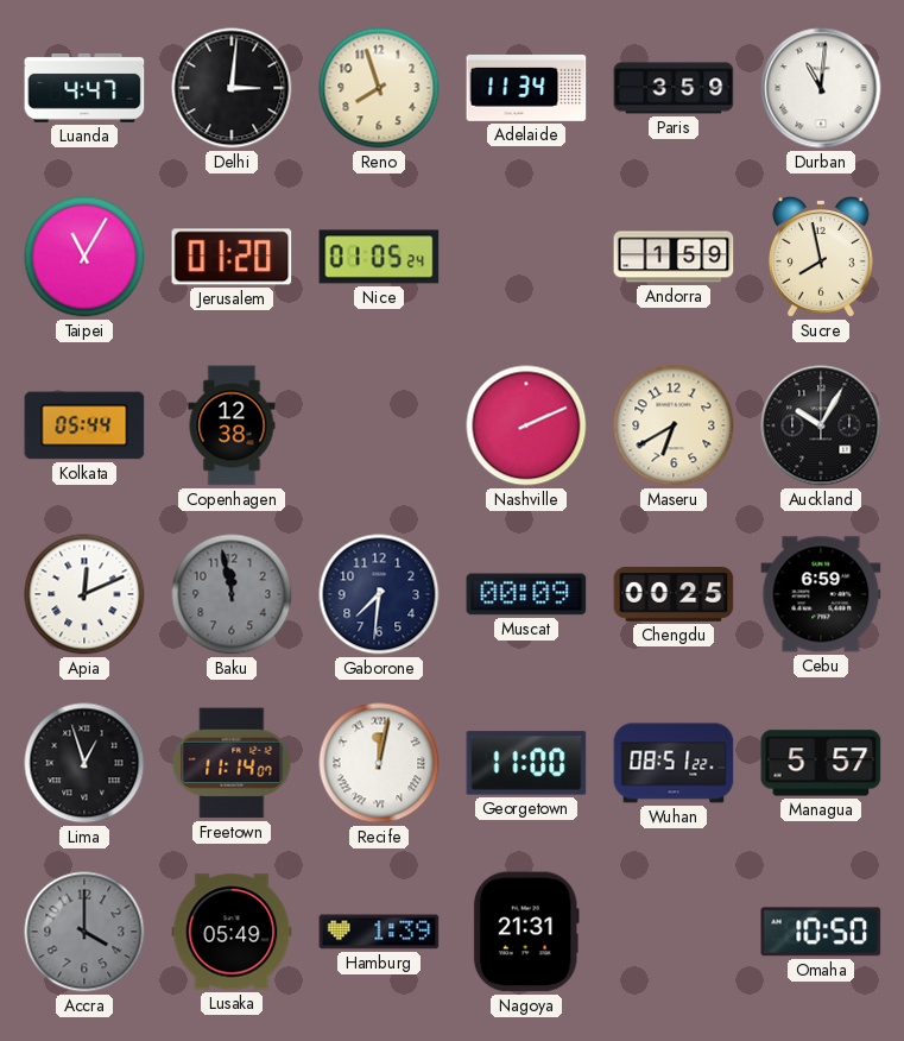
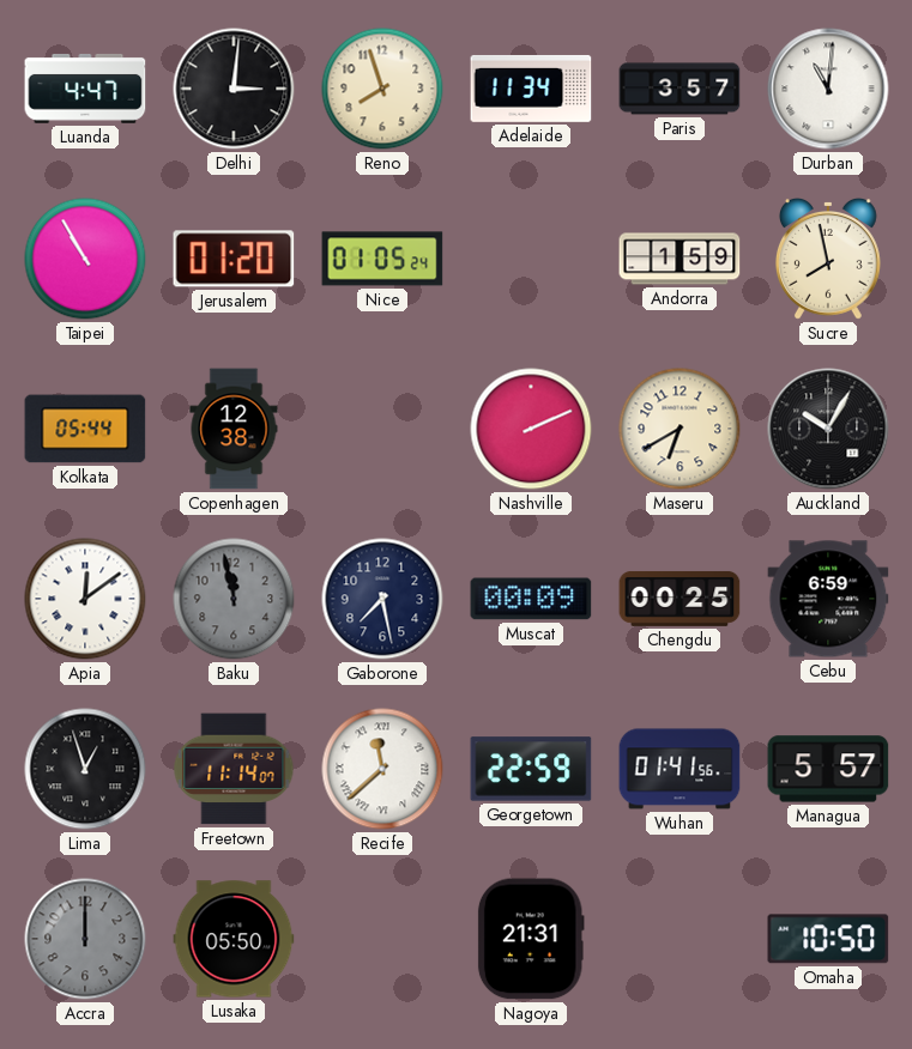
Paris: 3:59 -> 3:57 (680, 89)
Taipei: 11:05 -> 10:55 (85, 259)
Apia: 12:11 -> 12:09 (85, 599)
Gaborone: 7:31 -> 7:28 (382, 599)
Recife: 12:02 -> 11:38 (382, 769)
Georgetown: 11:00 -> 22:59 (531, 769)
Wuhan: 08:51 -> 01:41 (680, 769)
Accra: 4:00 -> 12:00 (85, 939)
Lusaka: 05:49 -> 05:50 (234, 939)
Hamburg: 1:39 -> none (379, 932)
